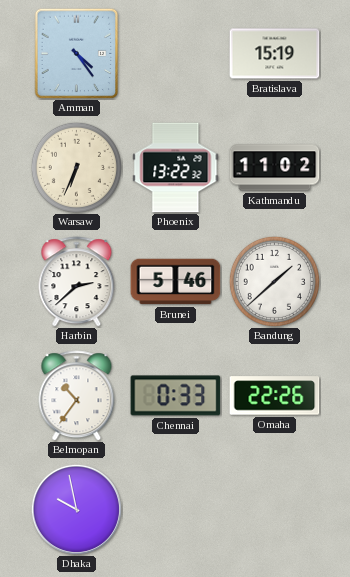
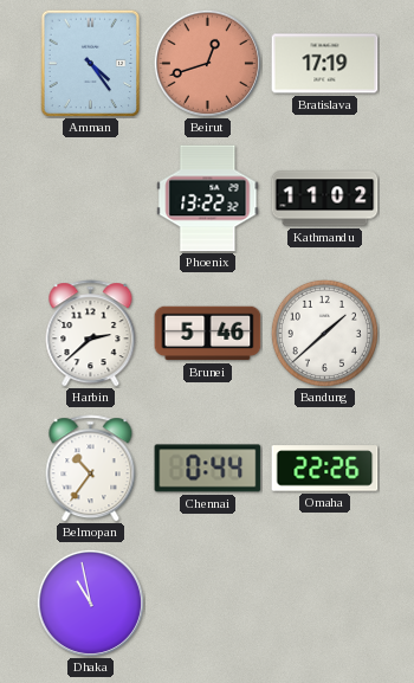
Beirut: none -> 12:42 (207, 63)
Bratislava: 15:19 -> 17:19 (325, 64)
Warsaw: 6:34 -> none (76, 167)
Chennai: 0:33 -> 0:44 (208, 469)
Dhaka: 9:58 -> 10:58 (90, 603)
